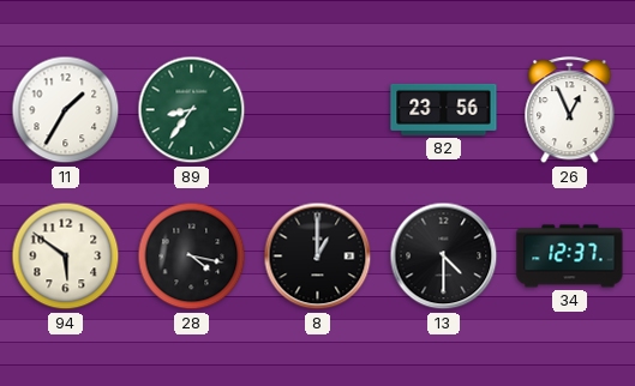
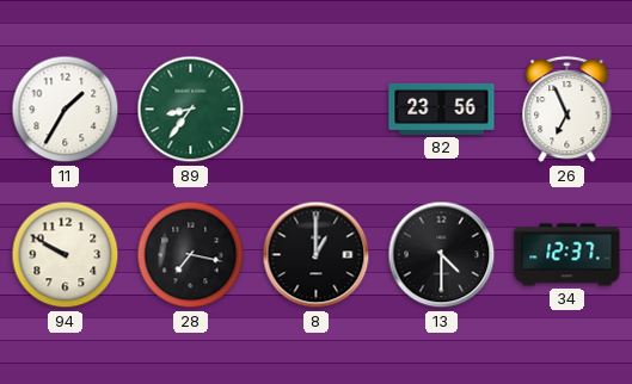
26: 12:56 -> 6:56 (567, 110)
94: 5:51 -> 9:50 (66, 255)
28: 4:17 -> 7:17 (191, 255)
